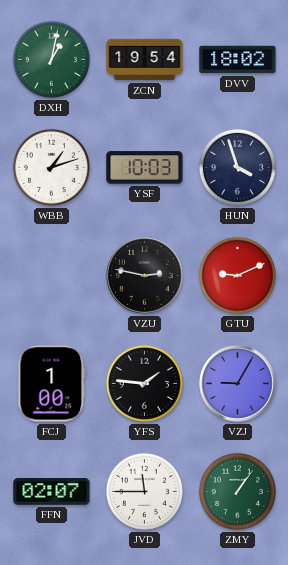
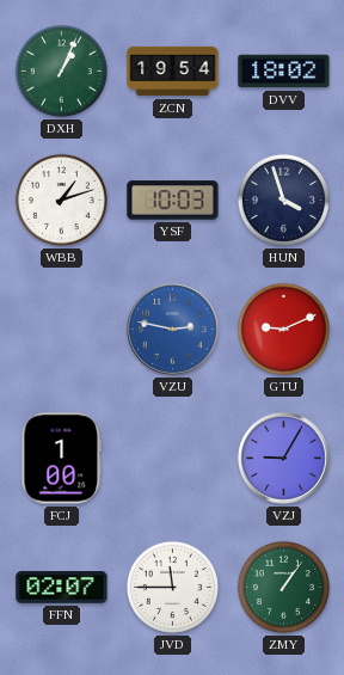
DXH: 1:02 -> 1:04 (61, 70)
VZU dial: black -> blue (173, 330)
YFS: 1:46 -> none (144, 383)
